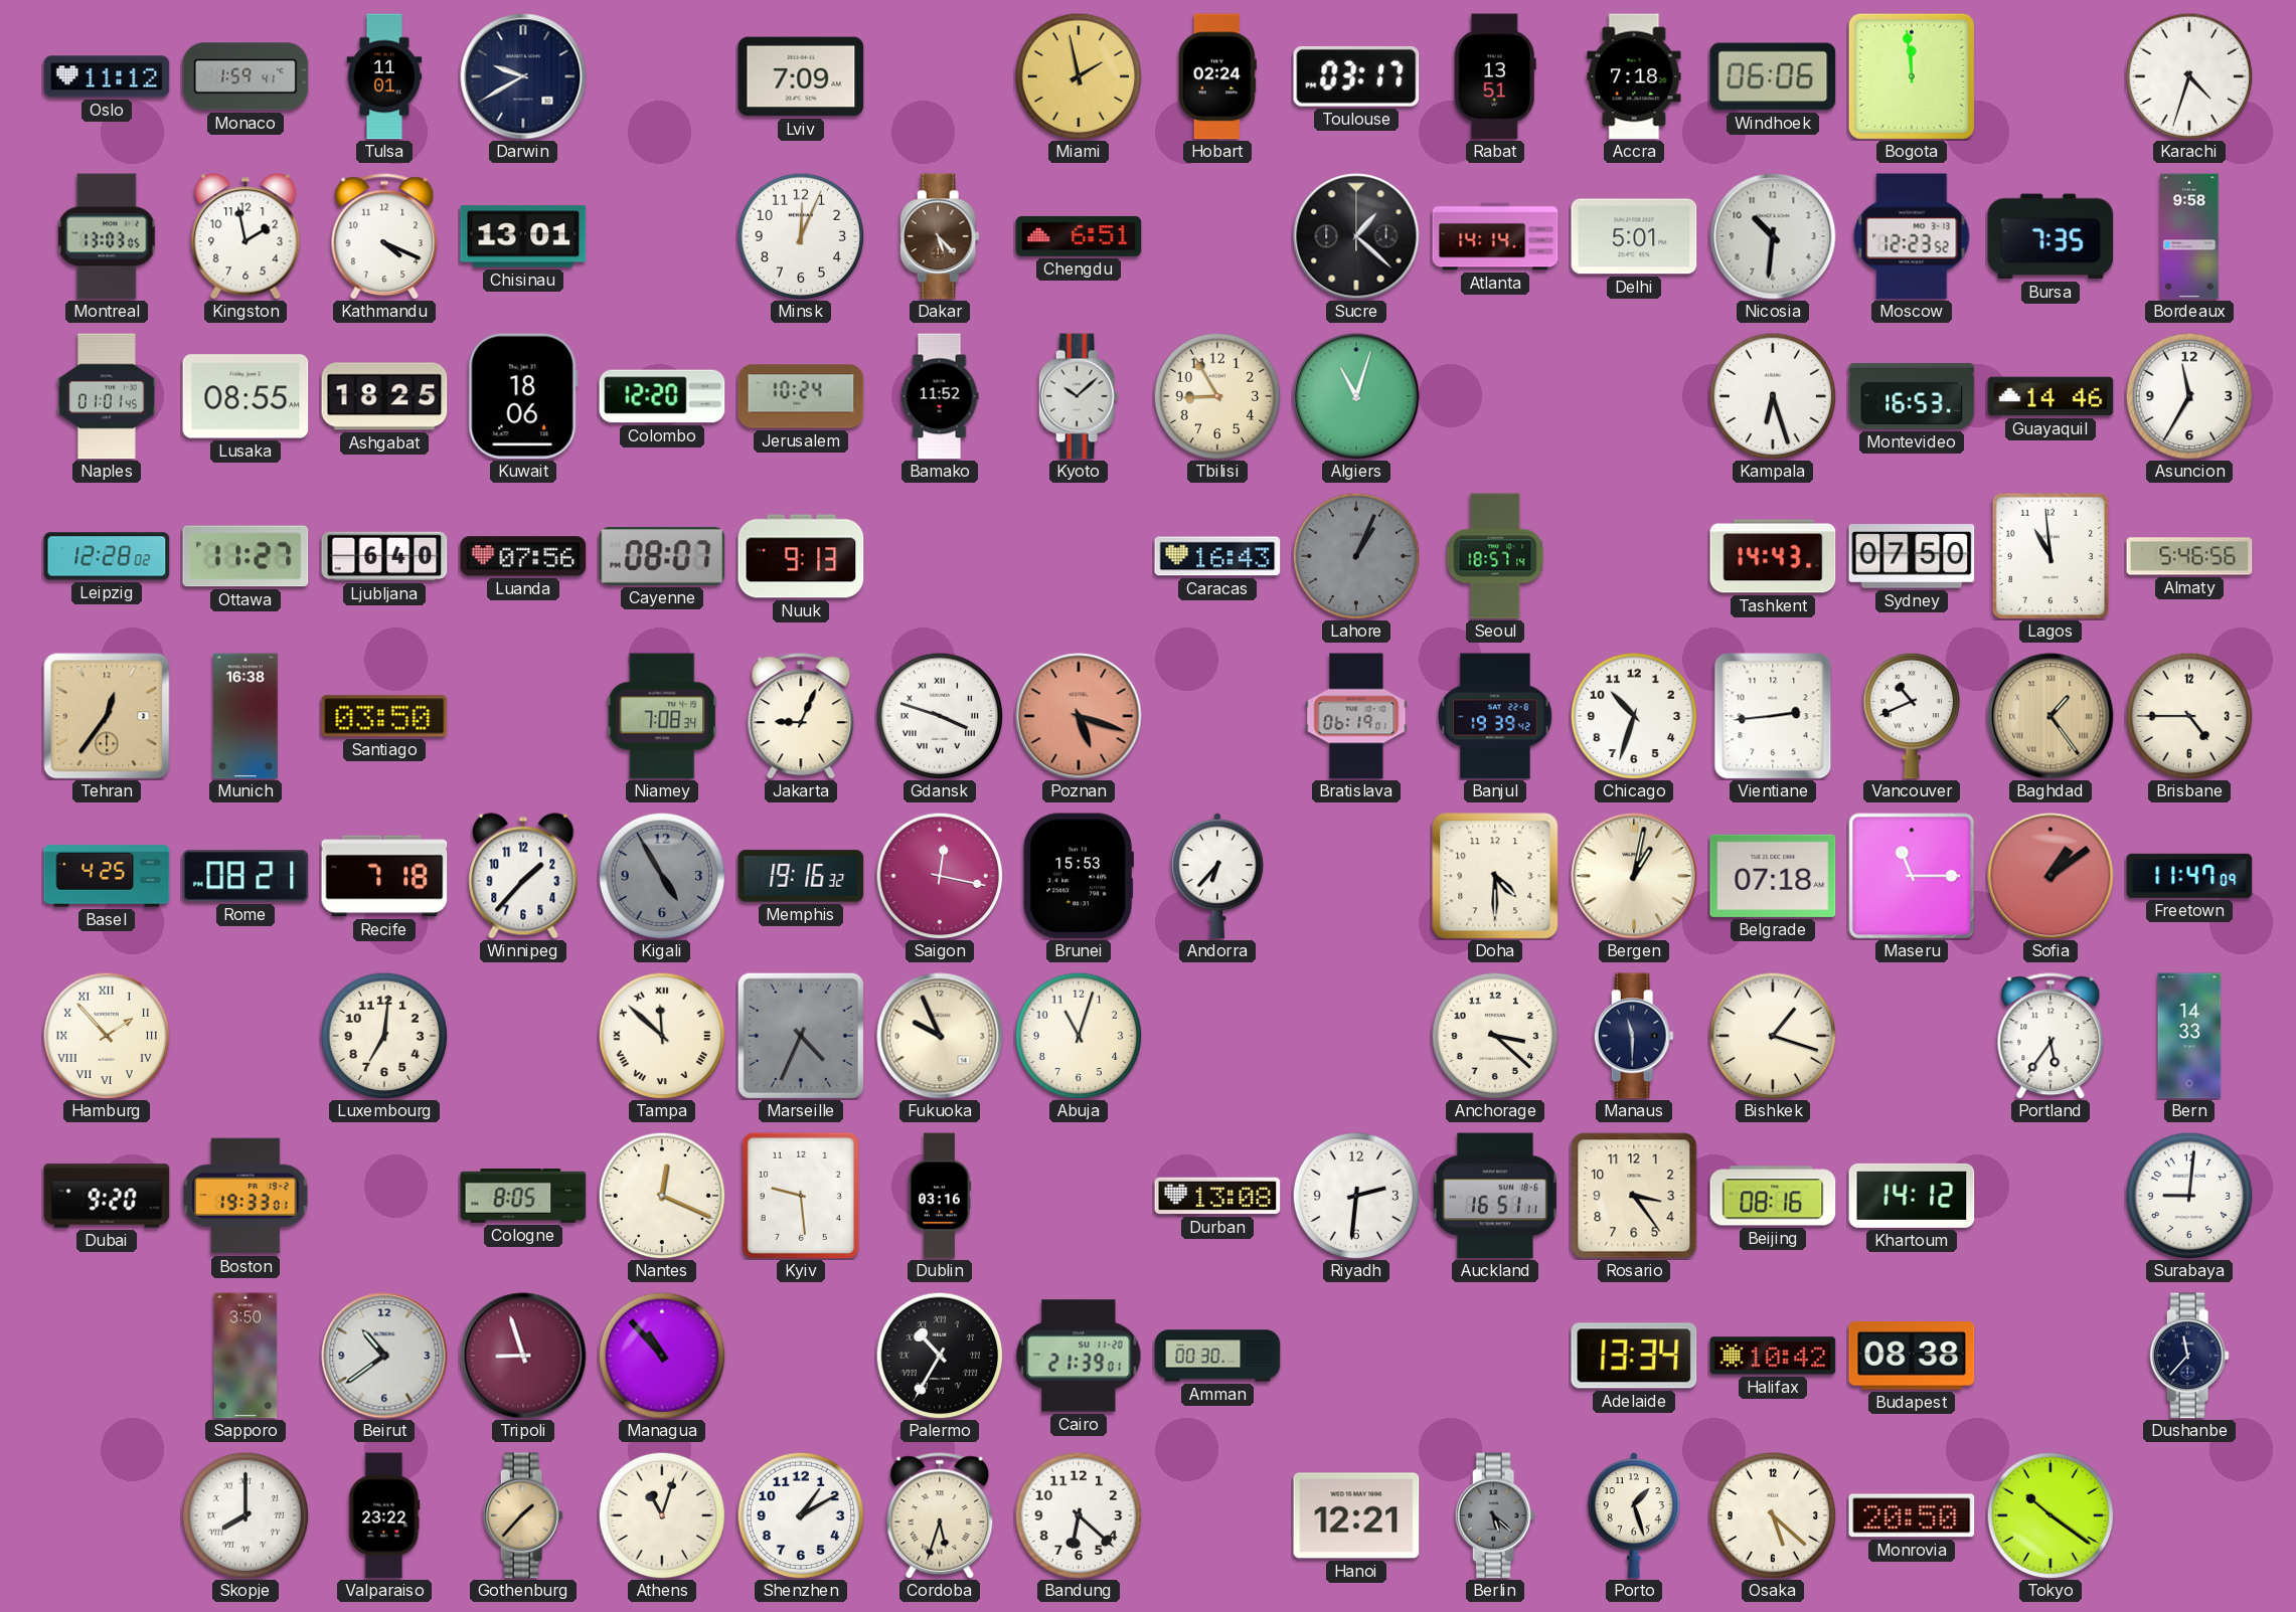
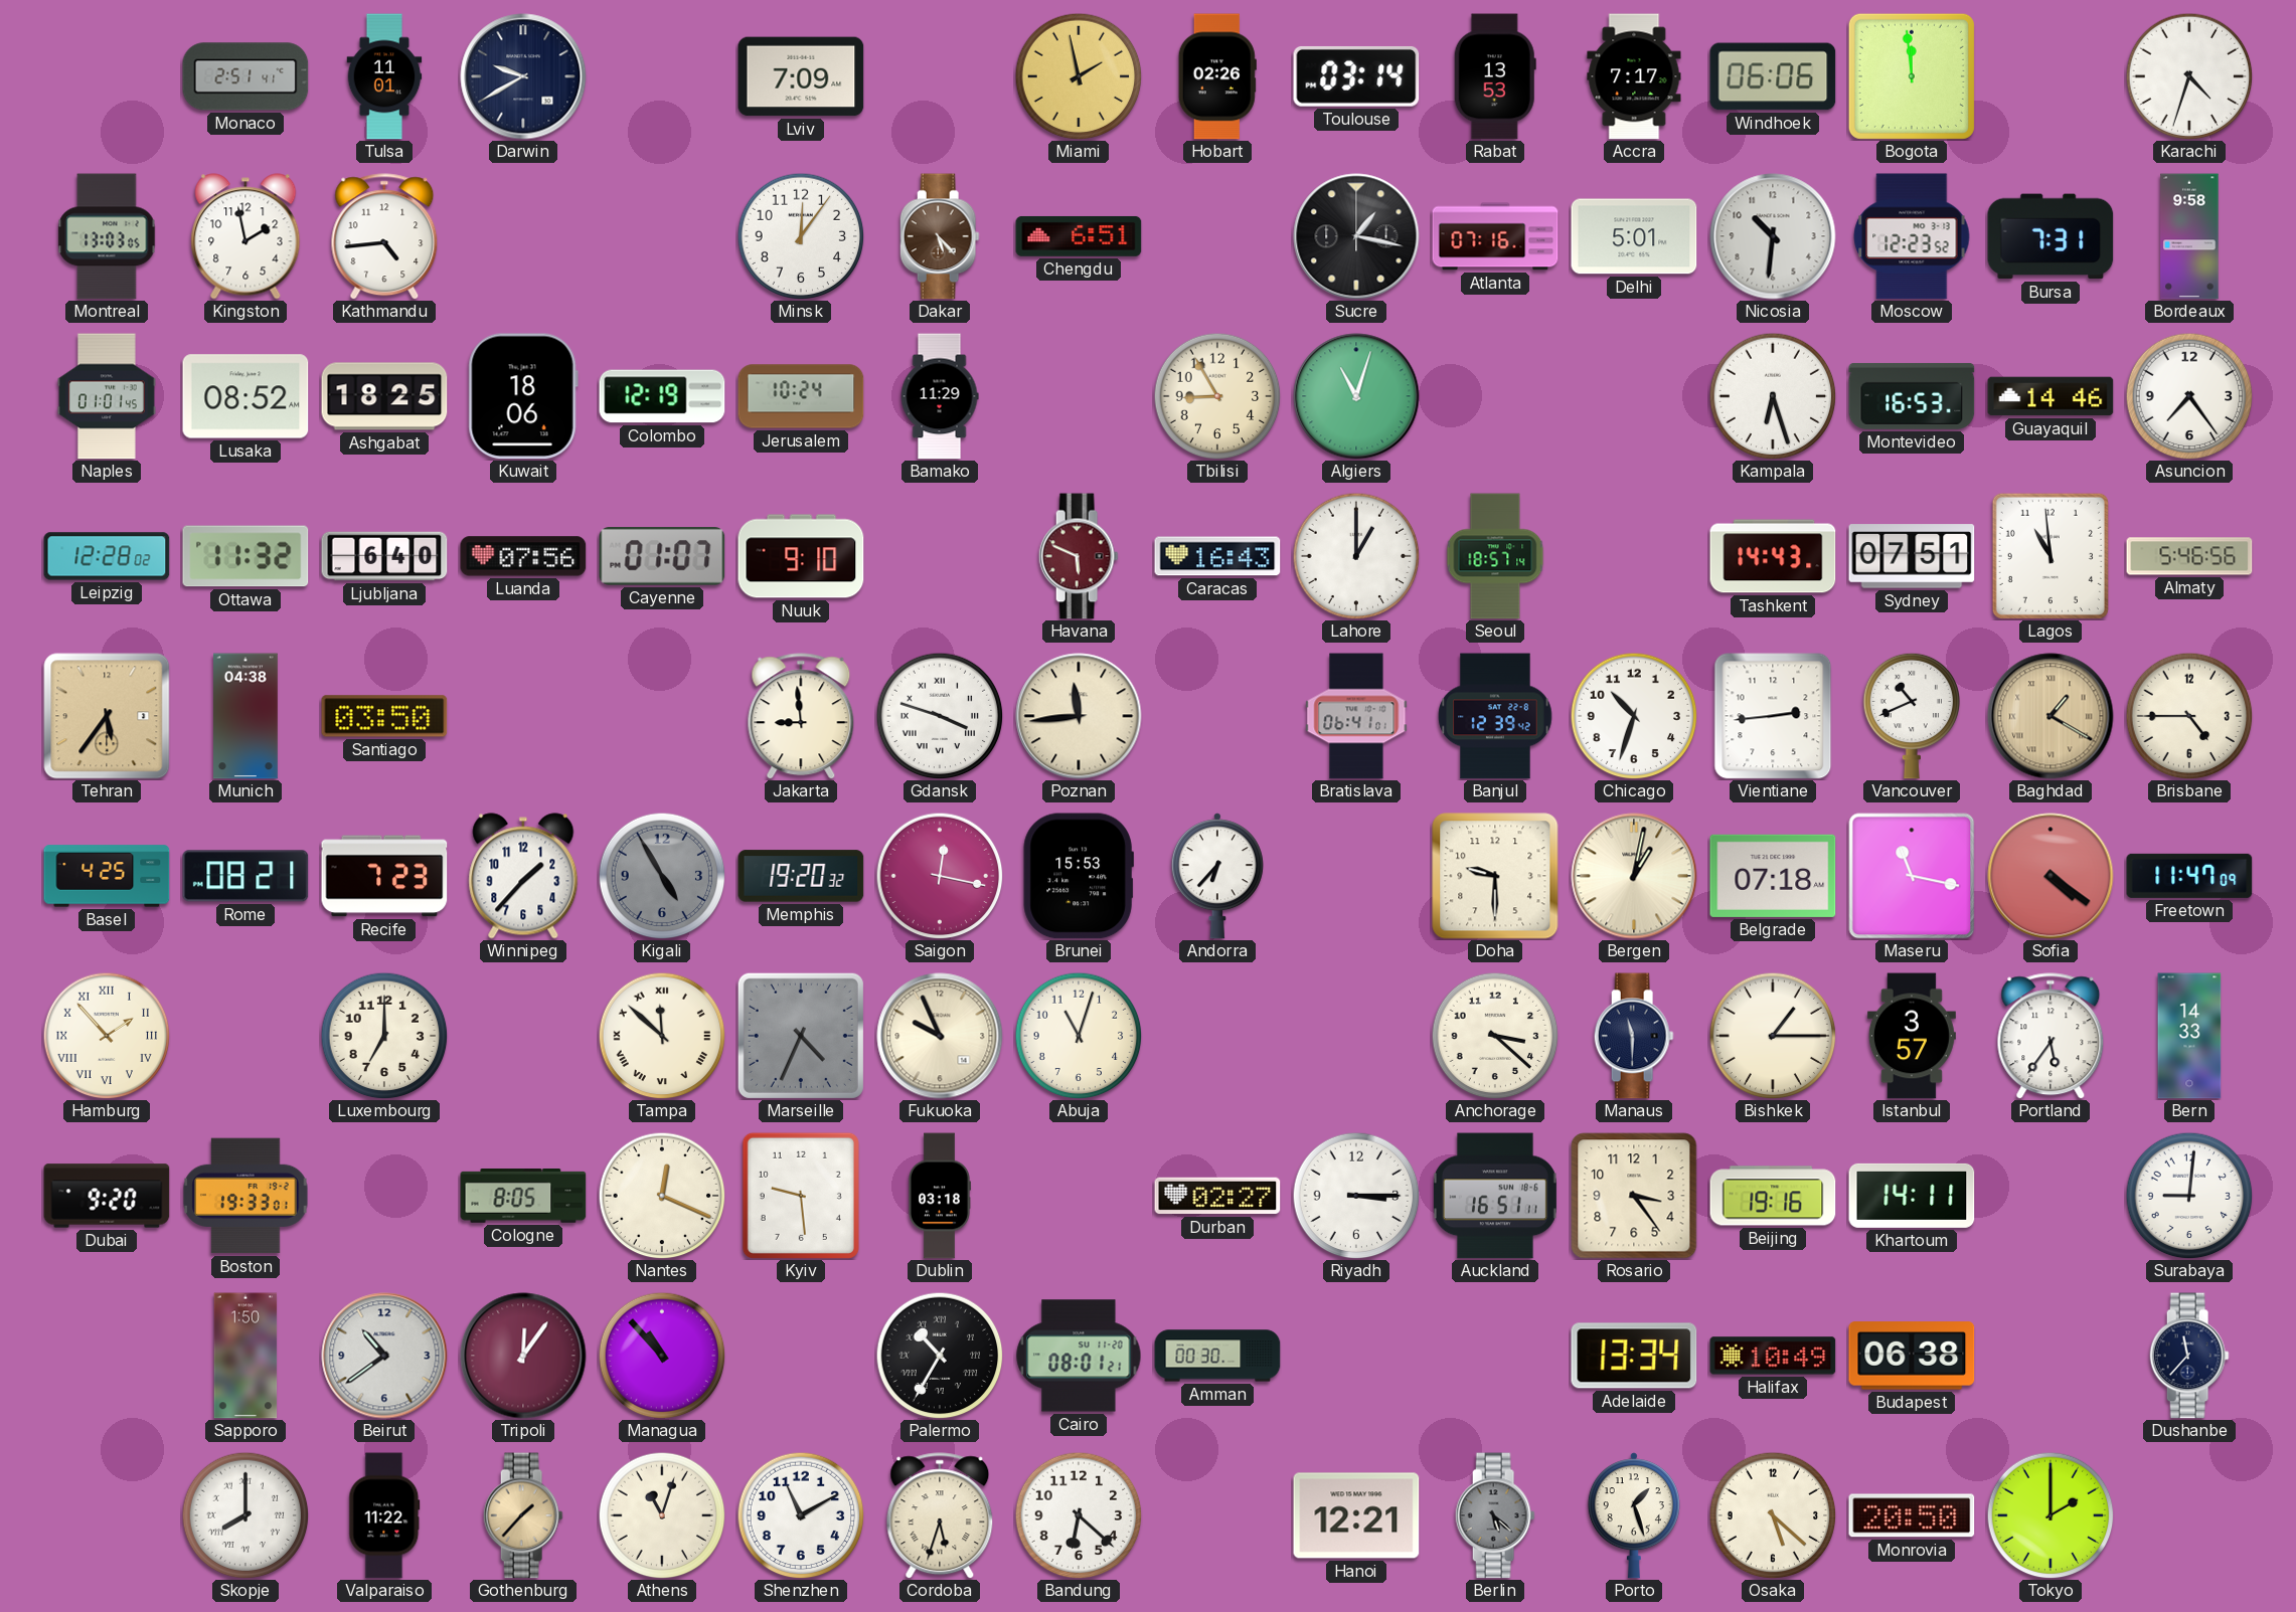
Oslo: 11:12 -> none (107, 76)
Monaco: 1:59 -> 2:51 (245, 76)
Hobart: 02:24 -> 02:26 (1217, 76)
Toulouse: 03:17 -> 03:14 (1356, 76)
Rabat: 13:51 -> 13:53 (1495, 76)
Accra: 7:18 -> 7:17 (1634, 76)
Kathmandu: 4:19 -> 4:44 (384, 236)
Chisinau: 13:01 -> none (523, 236)
Minsk: 12:04 -> 12:06 (801, 236)
Sucre: 1:22 -> 1:17 (1356, 236)
Atlanta: 14:14 -> 07:16 (1495, 236)
Bursa: 7:35 -> 7:31 (2051, 236)
Lusaka: 08:55 -> 08:52 (245, 396)
Colombo: 12:20 -> 12:19 (662, 396)
Bamako: 11:52 -> 11:29 (940, 396)
Kyoto: 10:08 -> none (1079, 396)
Asuncion: 11:35 -> 7:24 (2189, 396)
Ottawa: 11:27 -> 11:32 (245, 556)
Cayenne: 08:07 -> 01:07 (662, 557)
Nuuk: 9:13 -> 9:10 (801, 556)
Havana: none -> 5:49 (1079, 556)
Lahore: 1:04 -> 1:00 (1356, 556)
Lahore dial: grey -> white (1356, 556)
Sydney: 07:50 -> 07:51 (1912, 556)
Tehran: 12:36 -> 5:36 (107, 716)
Munich: 16:38 -> 04:38 (247, 716)
Niamey: 7:08 -> none (662, 716)
Jakarta: 9:04 -> 8:59 (801, 716)
Poznan: 5:18 -> 11:44 (1079, 716)
Poznan dial: salmon -> cream (1079, 716)
Bratislava: 06:19 -> 06:41 (1356, 716)
Banjul: 19:39 -> 12:39 (1495, 716)
Baghdad: 1:24 -> 1:20 (2051, 716)
Recife: 7:18 -> 7:23 (384, 876)
Memphis: 19:16 -> 19:20 (801, 876)
Doha: 4:30 -> 9:30 (1495, 876)
Maseru: 11:15 -> 11:17 (1912, 876)
Sofia: 1:09 -> 4:21 (2051, 876)
Luxembourg: 7:01 -> 7:00 (384, 1036)
Bishkek: 1:18 -> 1:15 (1773, 1036)
Istanbul: none -> 3:57 (1912, 1036)
Dublin: 03:16 -> 03:18 (940, 1196)
Durban: 13:08 -> 02:27 (1217, 1196)
Riyadh: 2:31 -> 3:15 (1356, 1196)
Beijing: 08:16 -> 19:16 (1773, 1196)
Khartoum: 14:12 -> 14:11 (1912, 1196)
Sapporo: 3:50 -> 1:50 (245, 1356)
Tripoli: 8:57 -> 12:06 (523, 1356)
Cairo: 21:39 -> 08:01 (1079, 1356)
Halifax: 10:42 -> 10:49 (1773, 1356)
Budapest: 08:38 -> 06:38 (1912, 1356)
Valparaiso: 23:22 -> 11:22 (384, 1515)
Shenzhen: 1:10 -> 11:10 (801, 1515)
Tokyo: 10:21 -> 2:00 (2051, 1515)
